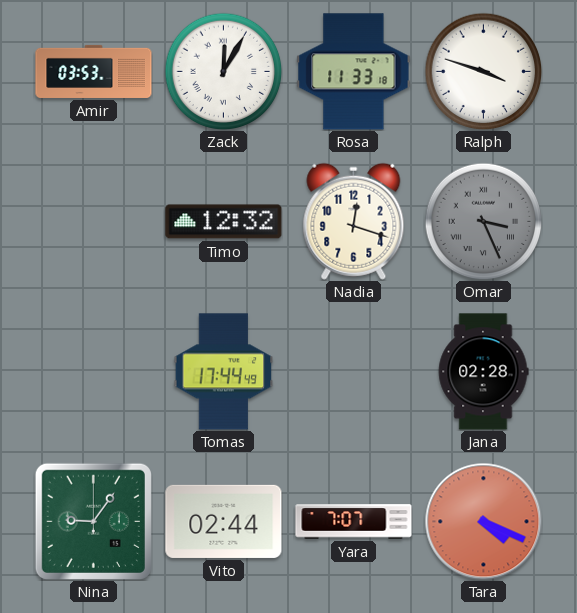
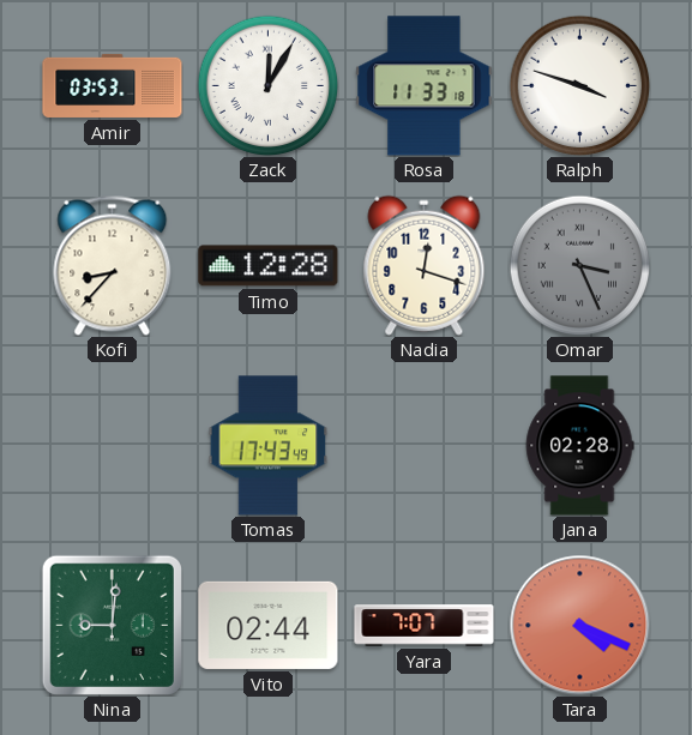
Kofi: none -> 8:37 (113, 265)
Timo: 12:32 -> 12:28 (269, 266)
Tomas: 17:44 -> 17:43 (269, 446)
Nina: 9:06 -> 9:01 (112, 625)
